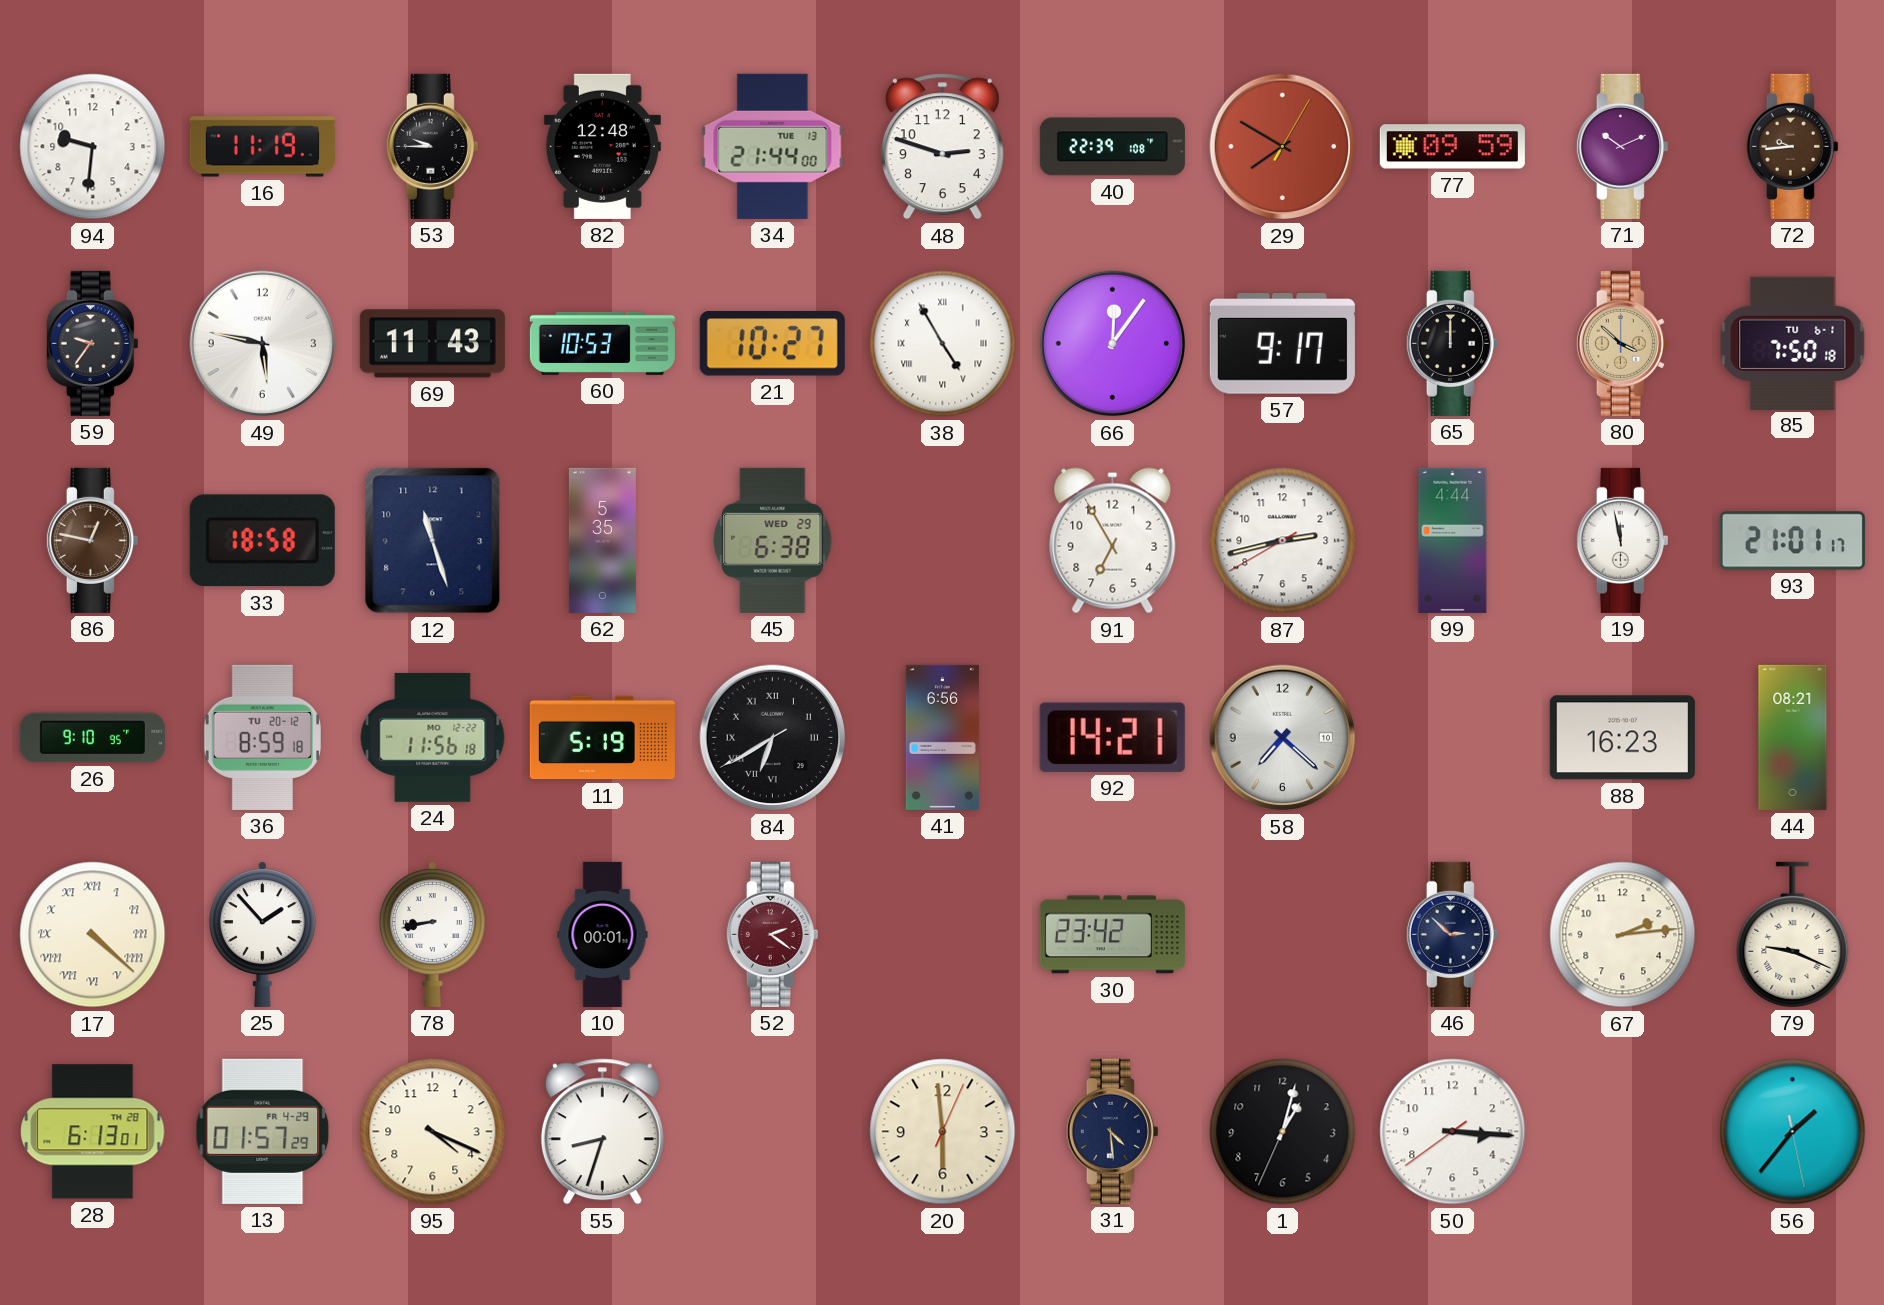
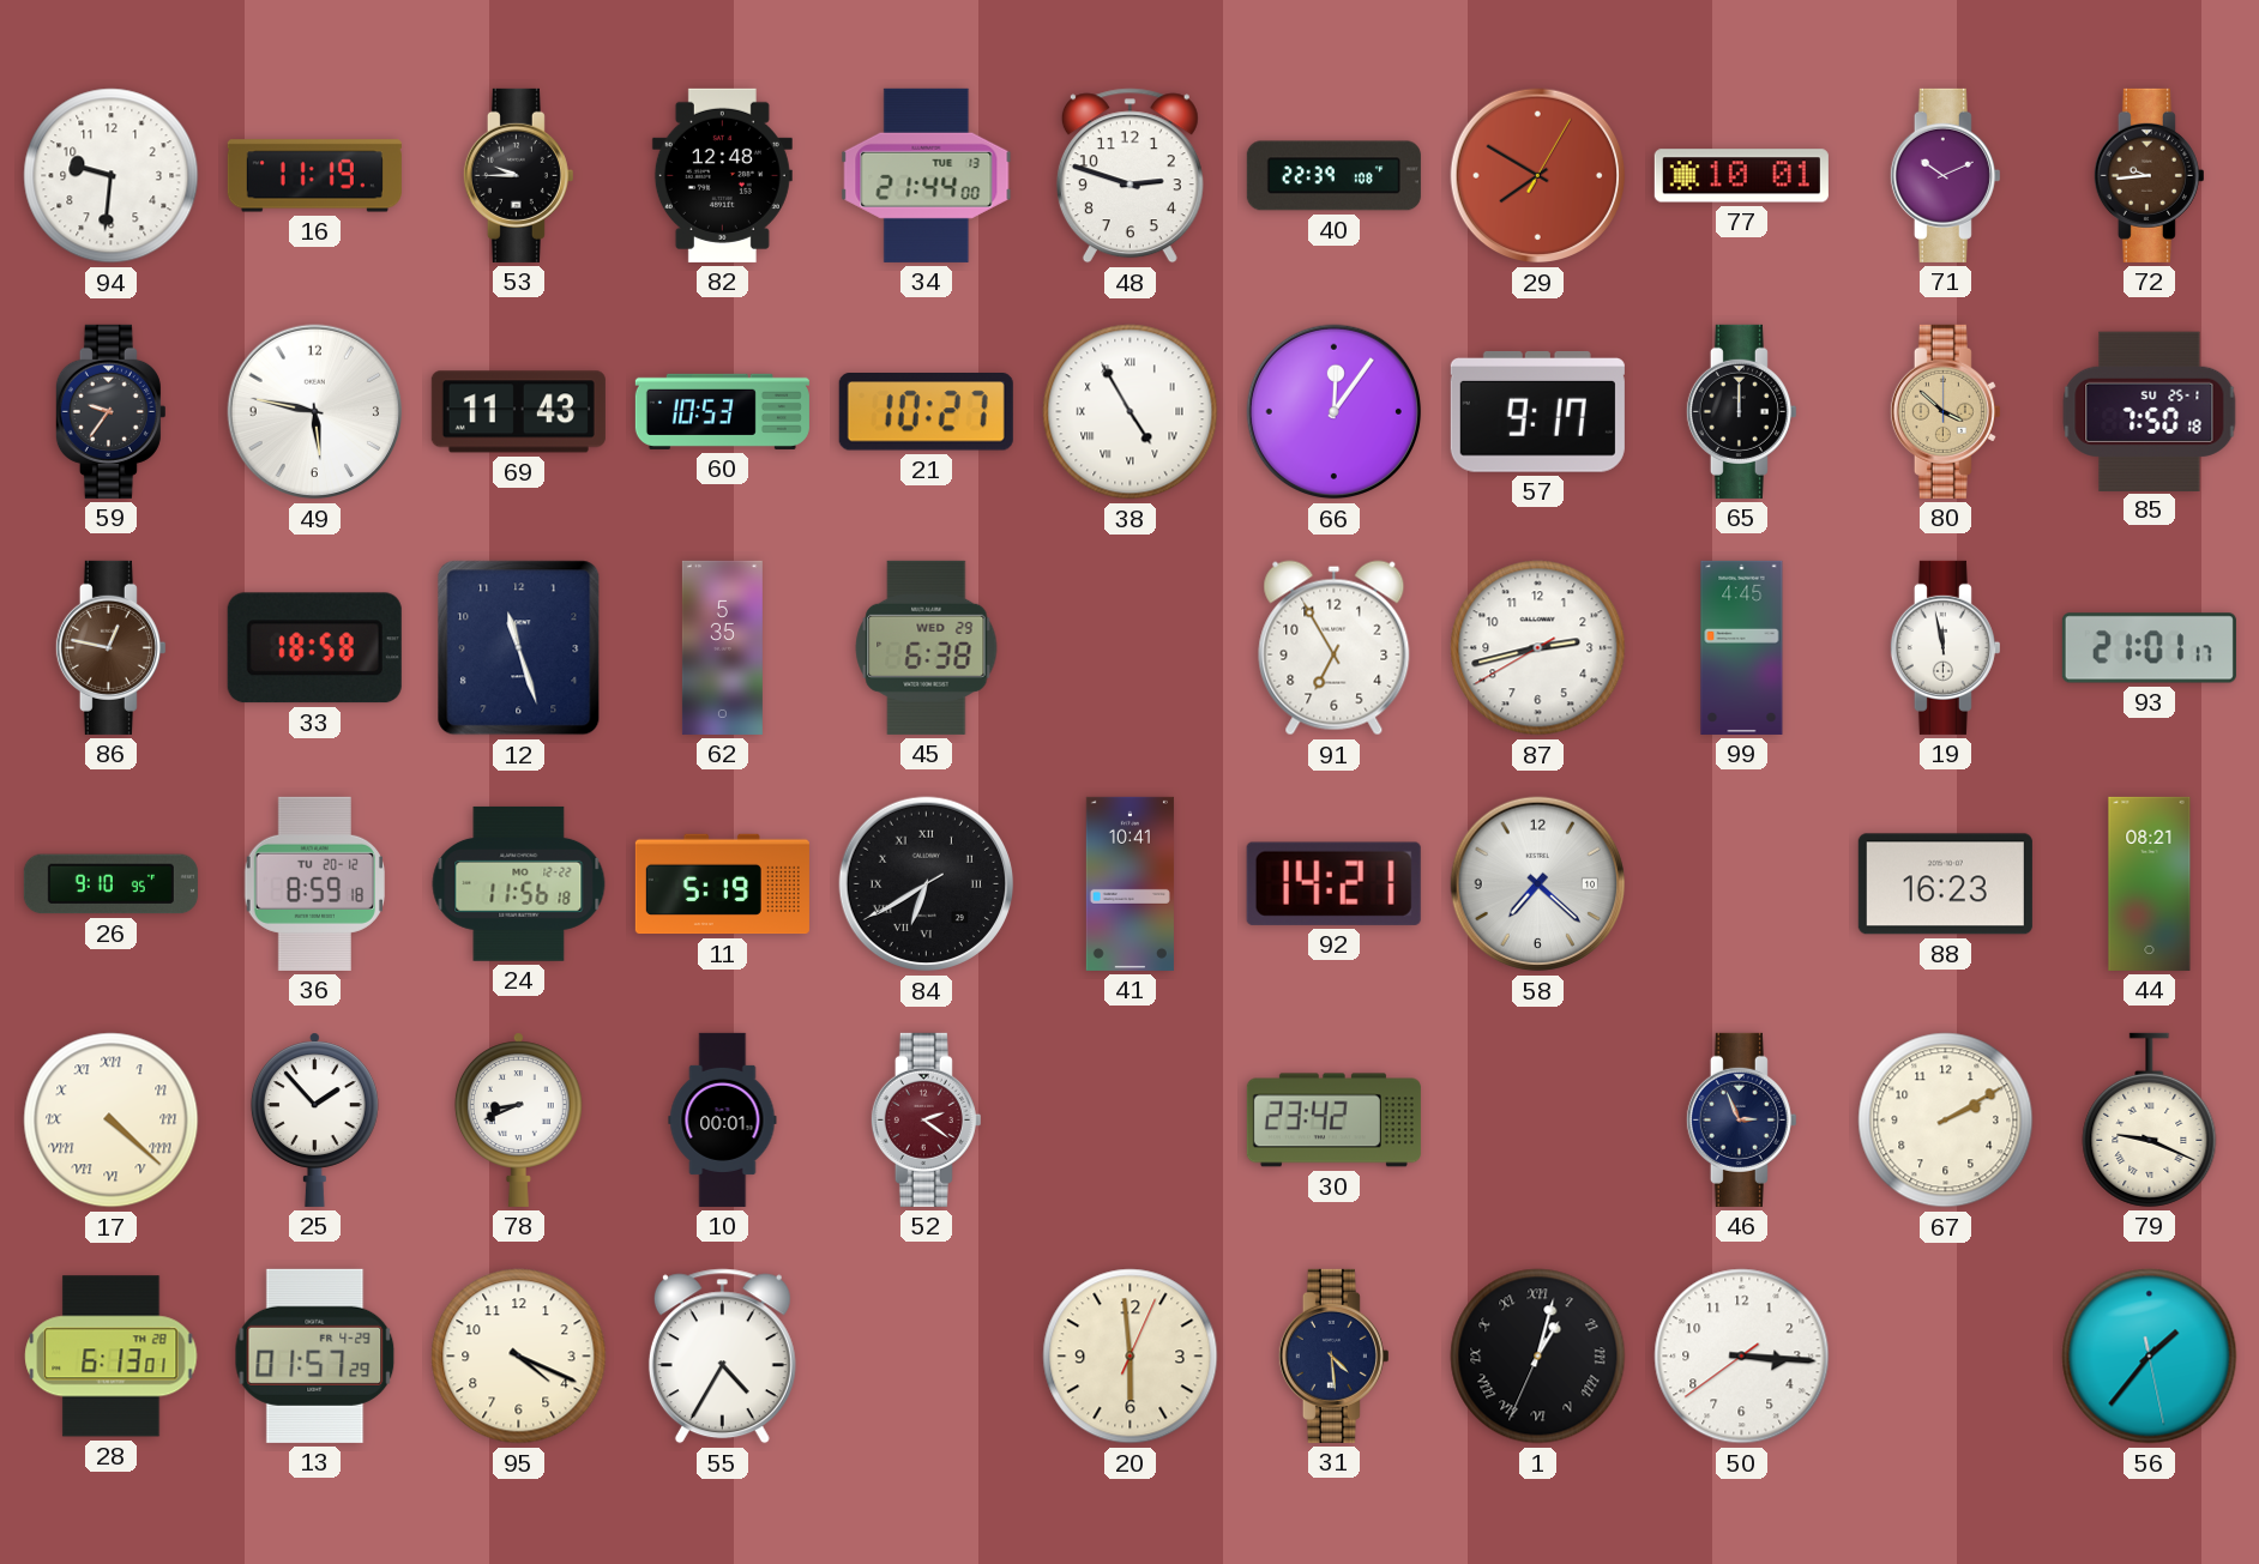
77: 09:59 -> 10:01 (1741, 176)
85 date: TU 6-1 -> SU 25-1 (2150, 411)
99: 4:44 -> 4:45 (1742, 647)
41: 6:56 -> 10:41 (1129, 883)
78: 8:43 -> 8:41 (518, 1119)
46: 2:52 -> 2:56 (1741, 1119)
67: 2:14 -> 2:10 (1946, 1121)
55: 8:33 -> 4:35 (722, 1357)
1 numerals: Arabic -> Roman (1538, 1357)
